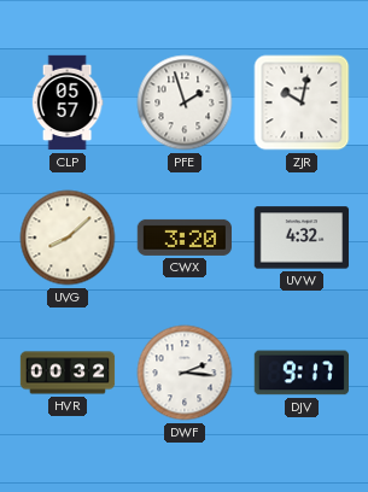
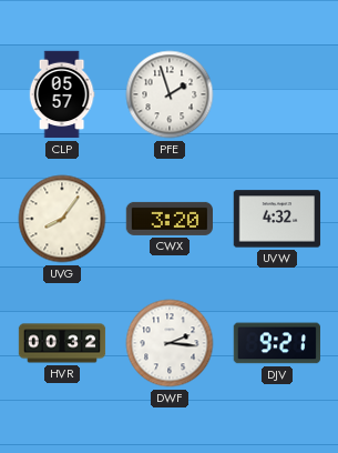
ZJR: 10:02 -> none (302, 102)
UVG: 8:08 -> 8:06 (62, 219)
DJV: 9:17 -> 9:21 (276, 343)
